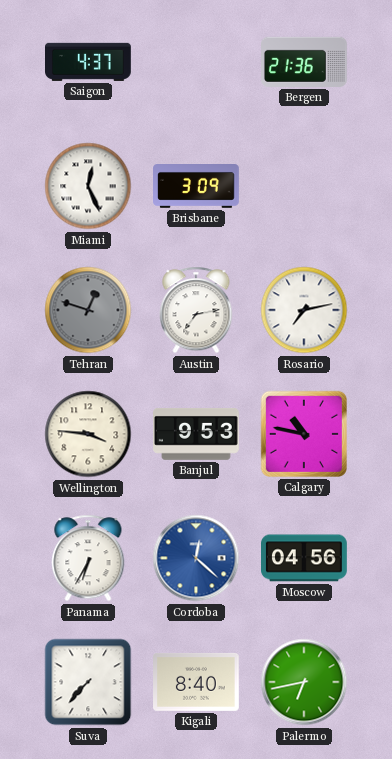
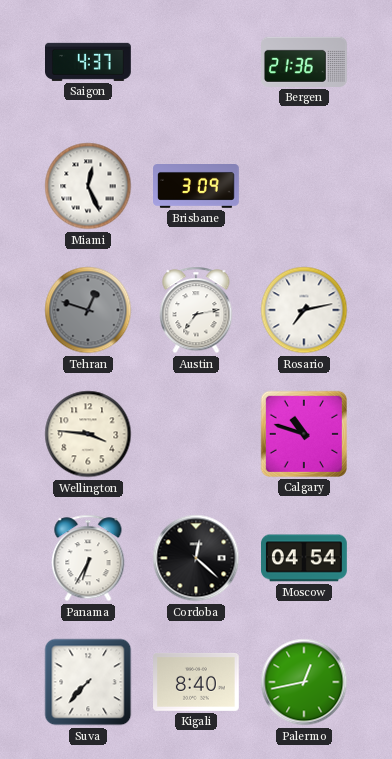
Banjul: 9:53 -> none (197, 435)
Calgary: 10:47 -> 10:48 (304, 434)
Cordoba dial: blue -> black (196, 558)
Moscow: 04:56 -> 04:54 (305, 558)
Palermo: 6:43 -> 12:43 (304, 682)
